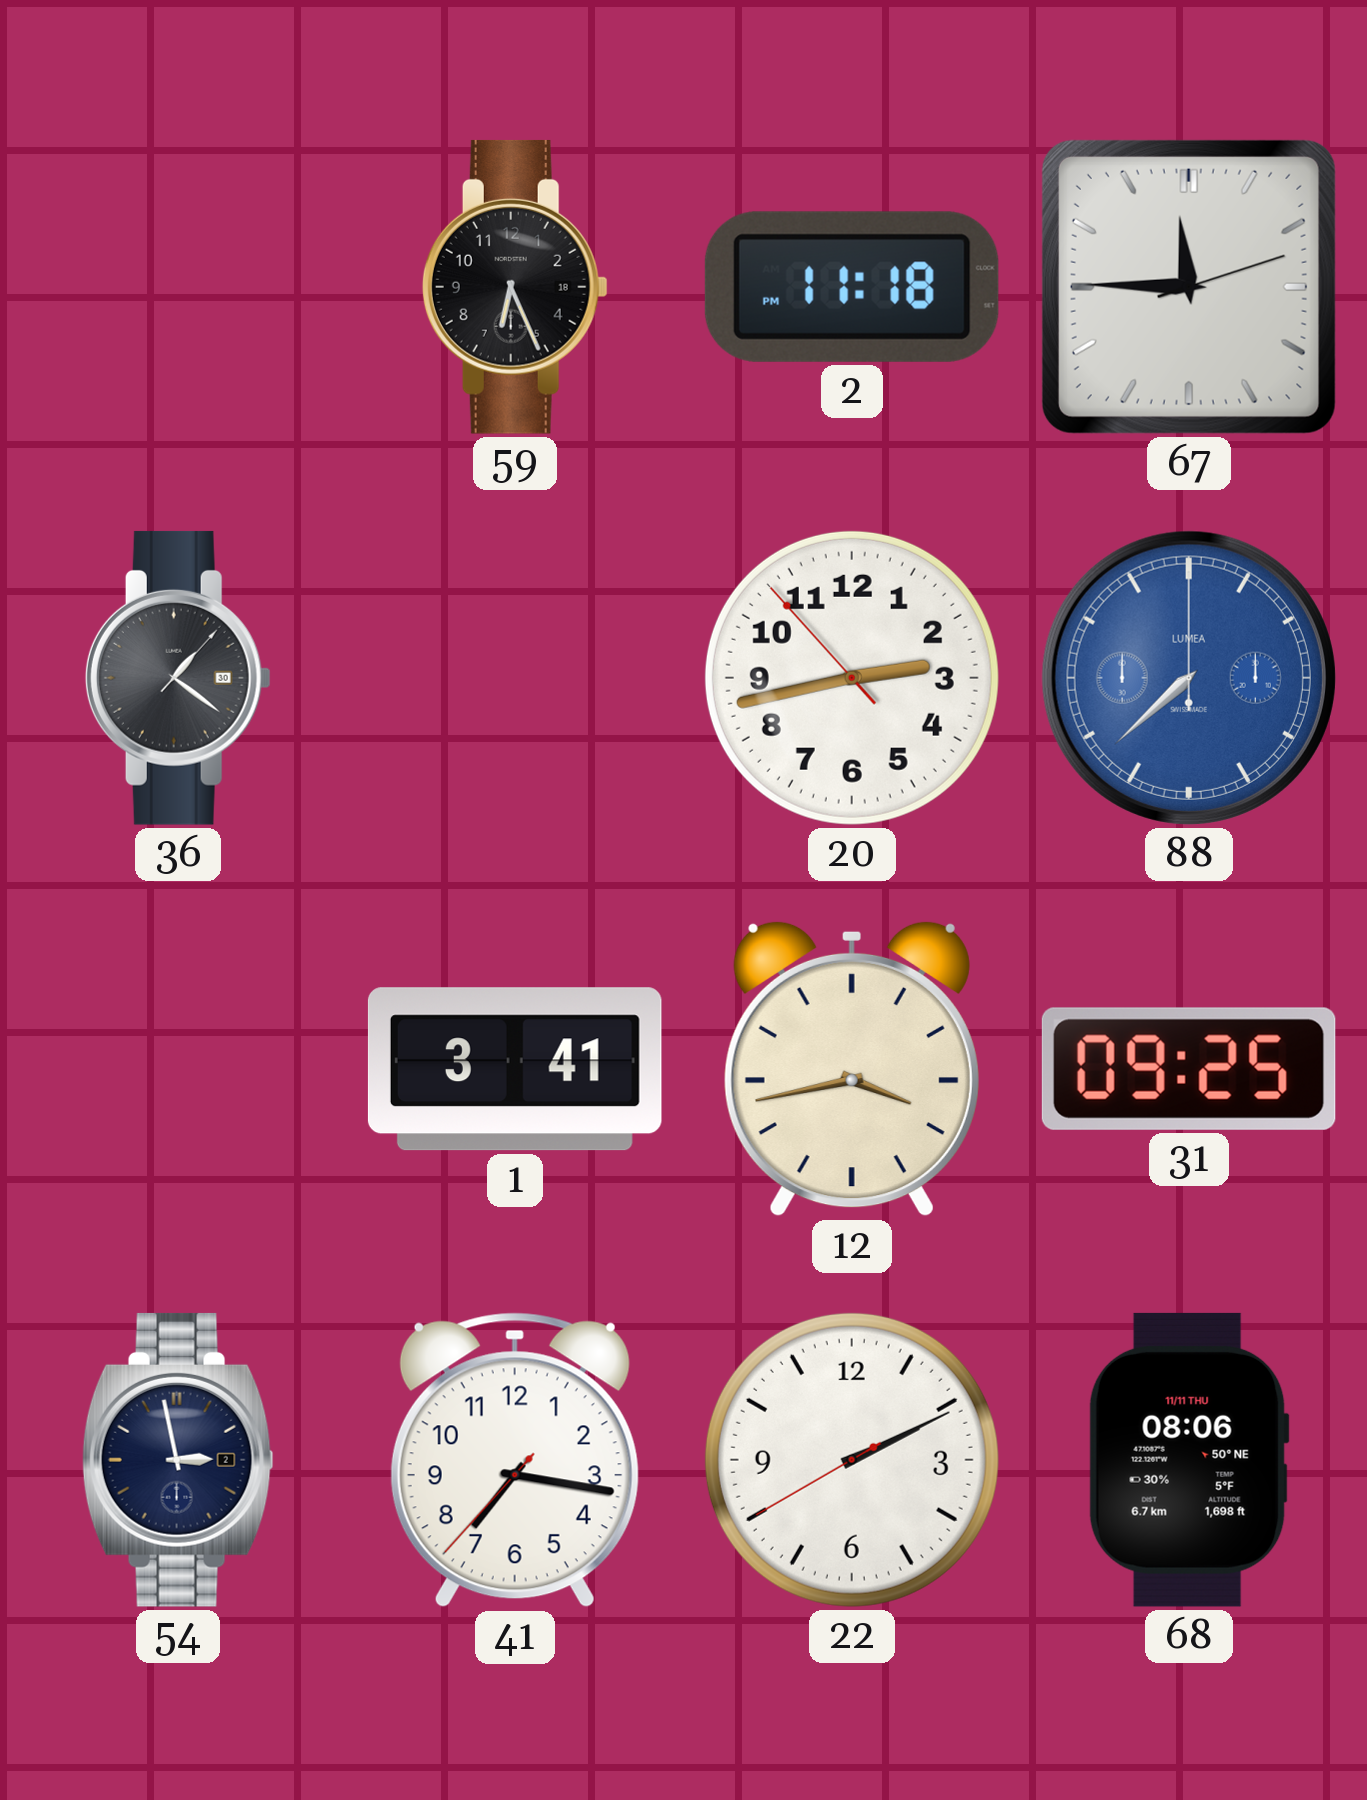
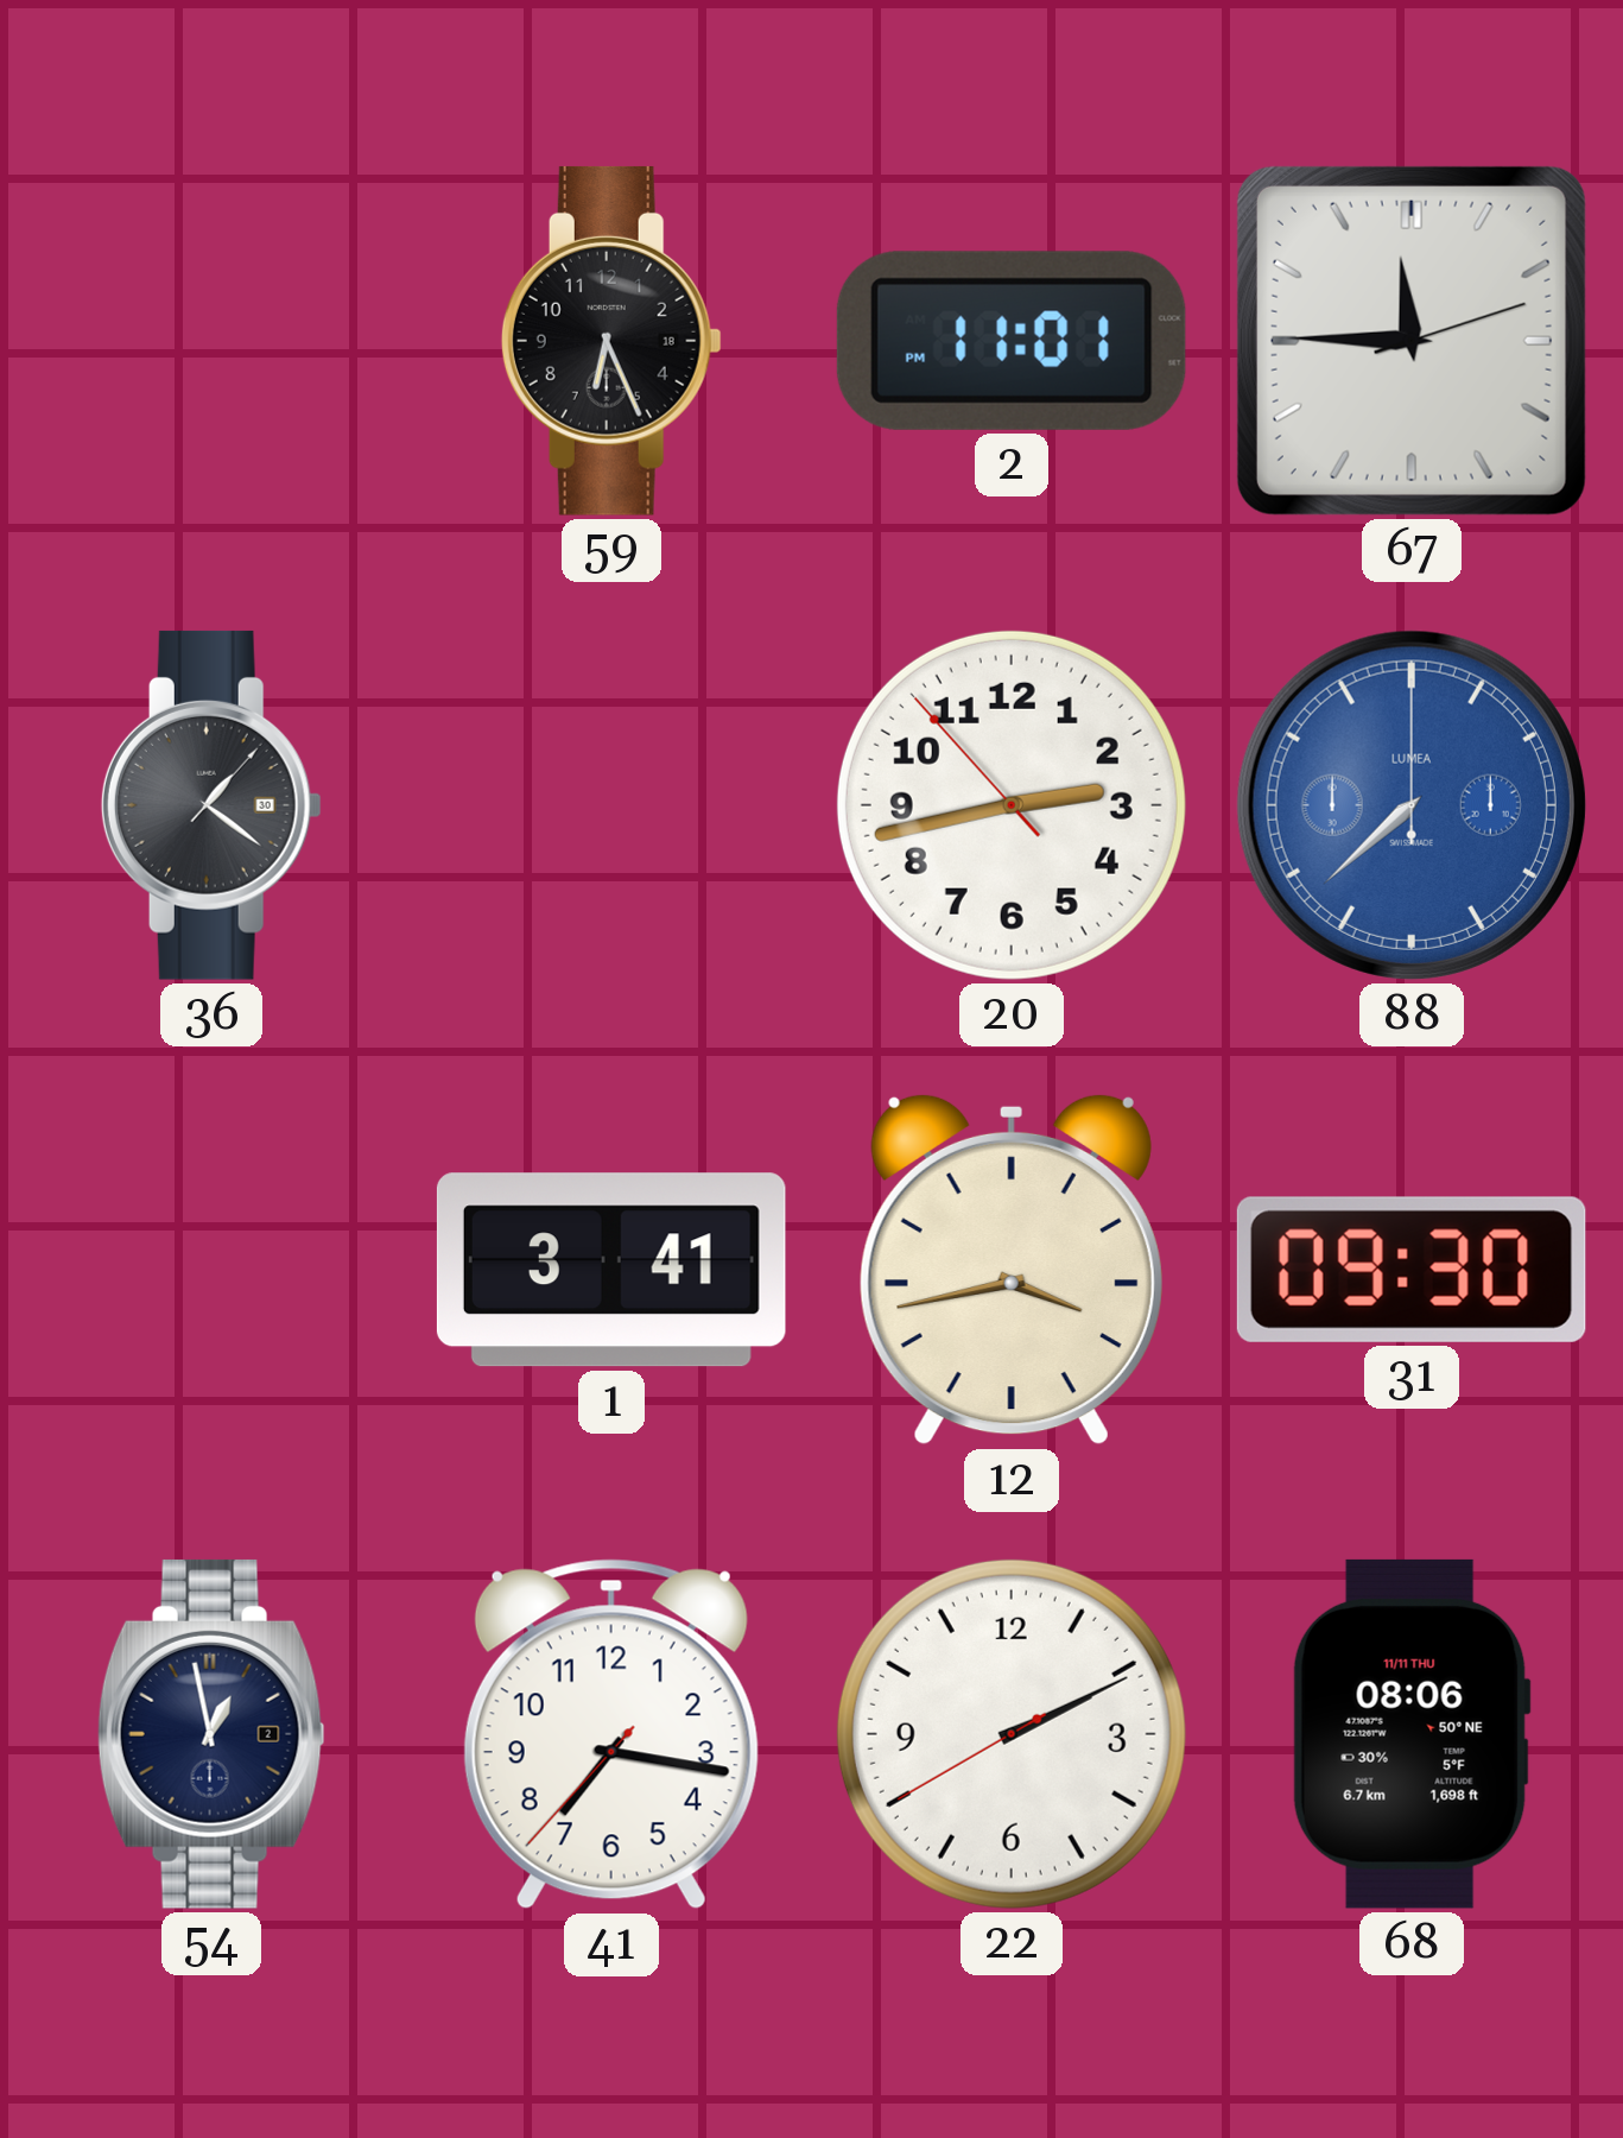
2: 11:18 -> 11:01 (1012, 341)
31: 09:25 -> 09:30 (1412, 1270)
54: 2:58 -> 12:58 (211, 1734)
